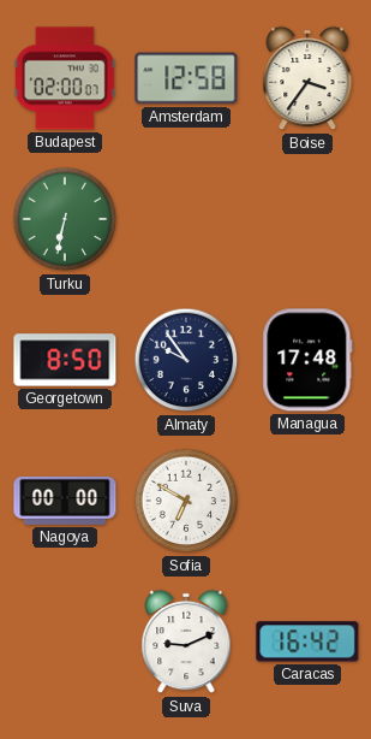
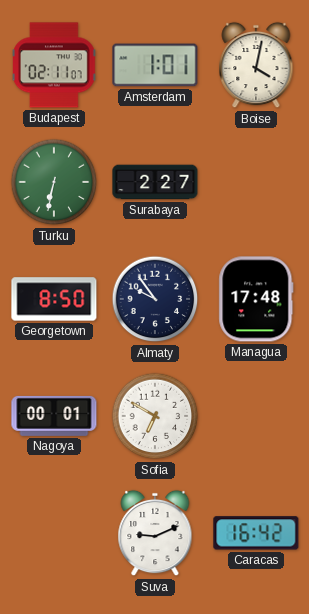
Budapest: 02:00 -> 02:11 (54, 65)
Amsterdam: 12:58 -> 1:01 (155, 65)
Boise: 3:36 -> 4:02 (256, 65)
Surabaya: none -> 2:27 (155, 182)
Nagoya: 00:00 -> 00:01 (54, 416)
